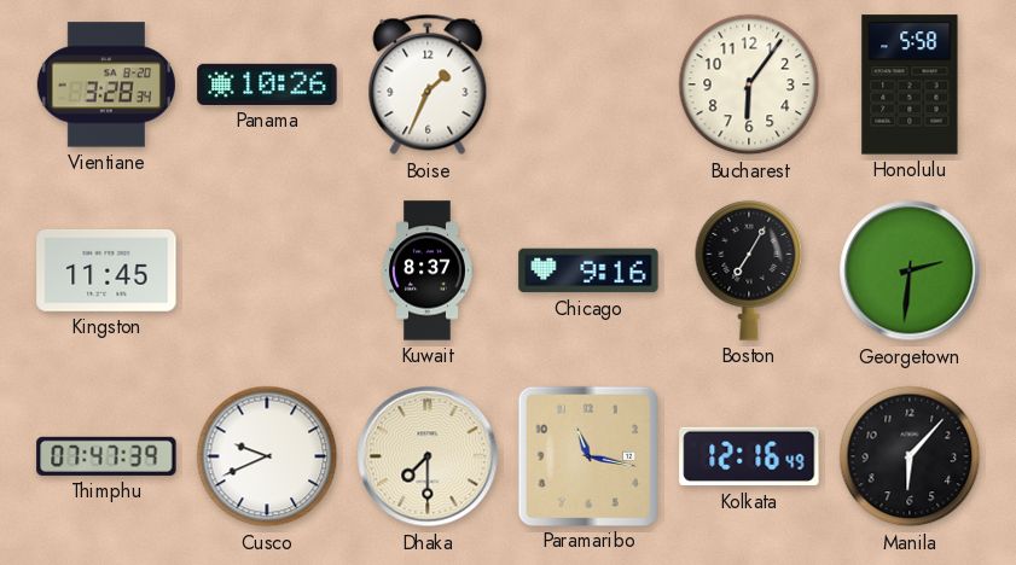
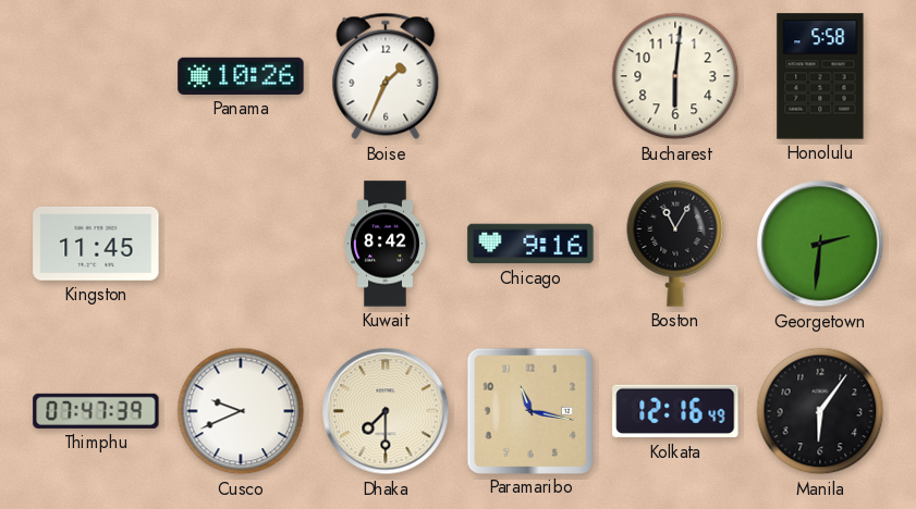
Vientiane: 3:28 -> none (106, 85)
Bucharest: 6:06 -> 6:01 (675, 76)
Kuwait: 8:37 -> 8:42 (386, 244)
Boston: 7:05 -> 11:05 (675, 244)
Manila: 6:07 -> 6:06 (820, 411)
